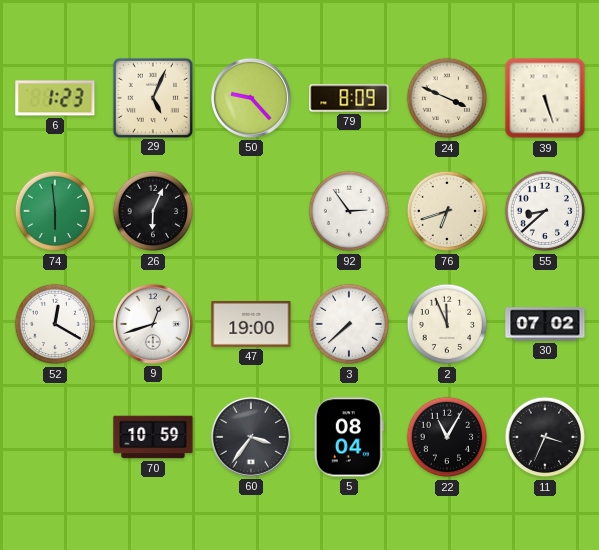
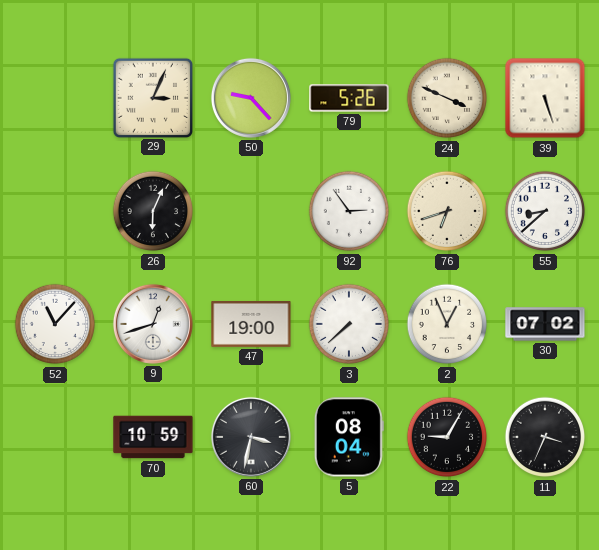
6: 1:23 -> none (55, 98)
29: 5:04 -> 3:04 (152, 97)
79: 8:09 -> 5:26 (349, 98)
74: 5:59 -> none (55, 211)
52: 12:20 -> 11:07 (55, 324)
2: 11:56 -> 12:56 (447, 324)
60: 3:36 -> 3:32 (251, 437)
22: 11:05 -> 9:05 (447, 437)
